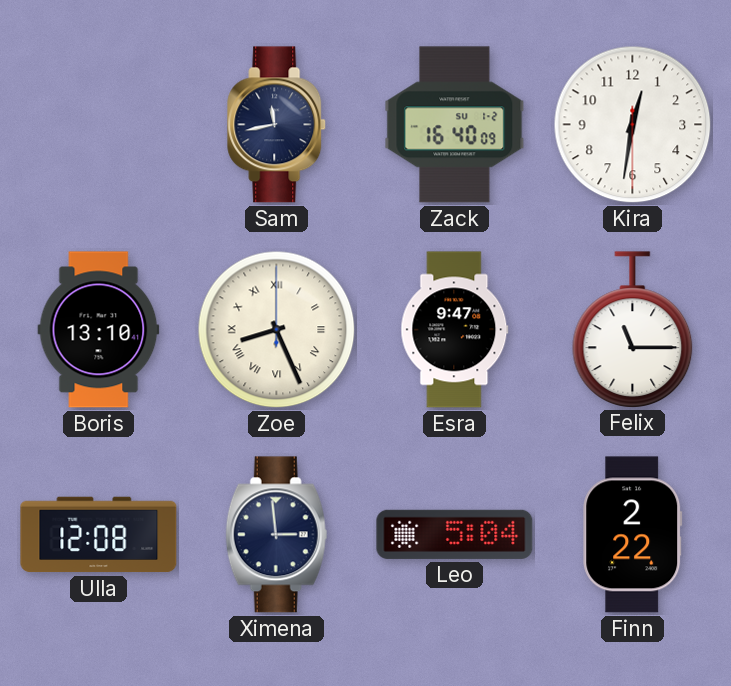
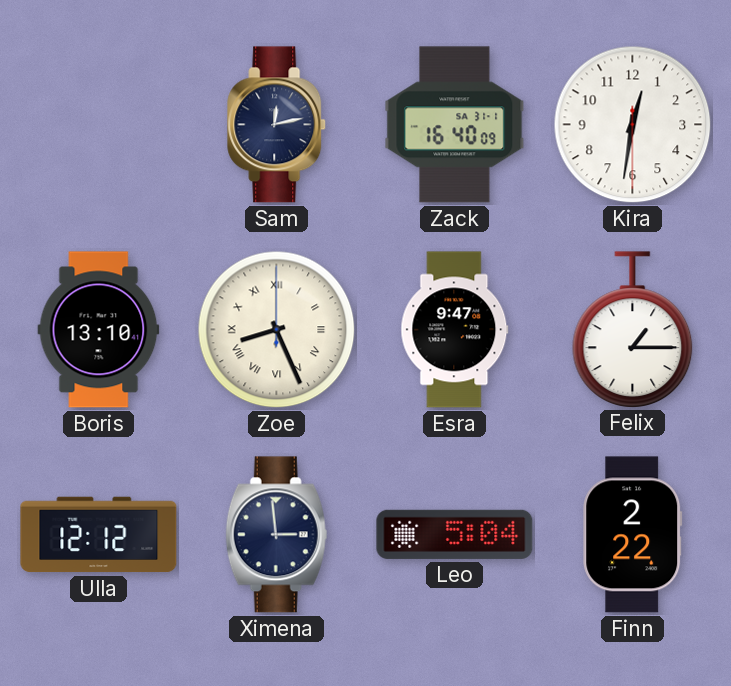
Sam: 11:43 -> 12:13 (277, 125)
Zack date: SU 1-2 -> SA 31-1 (455, 125)
Felix: 11:15 -> 1:15 (633, 329)
Ulla: 12:08 -> 12:12 (99, 535)
